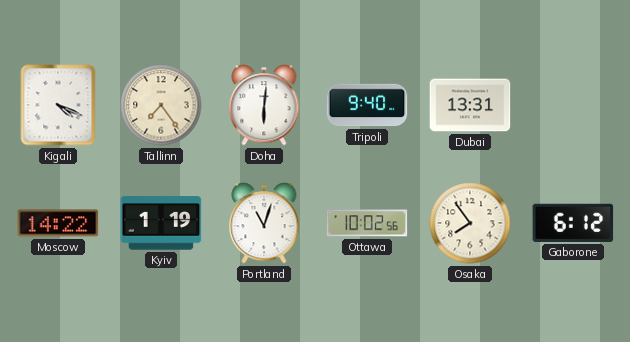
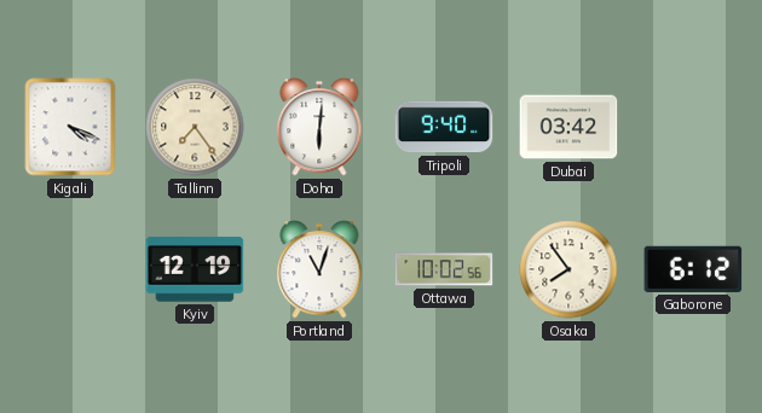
Dubai: 13:31 -> 03:42 (568, 127)
Moscow: 14:22 -> none (58, 223)
Kyiv: 1:19 -> 12:19 (195, 269)
